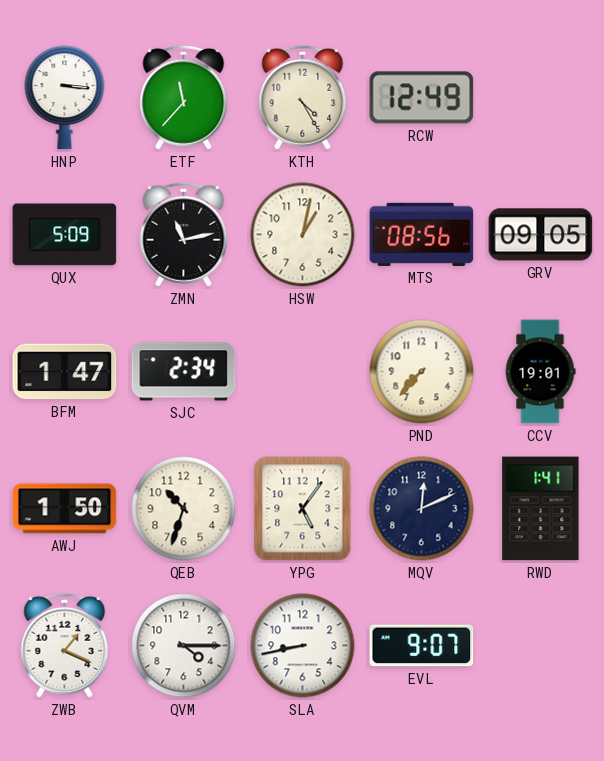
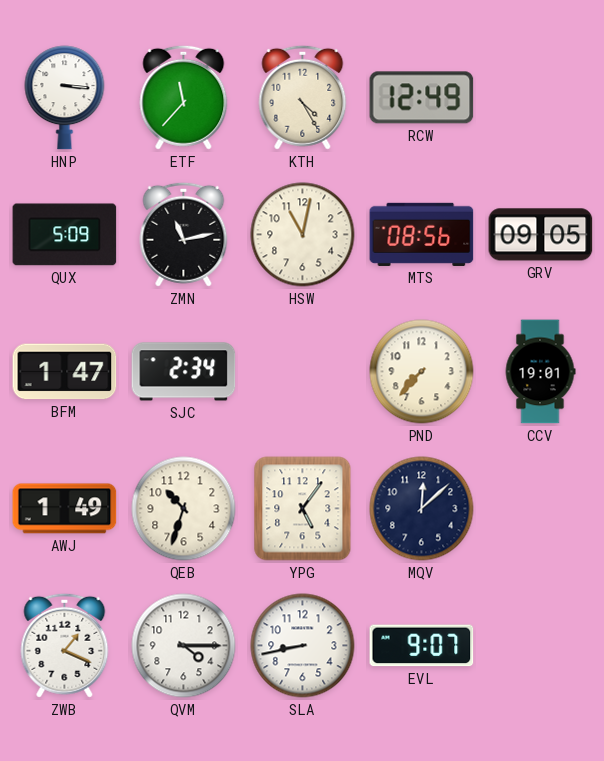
HSW: 1:02 -> 11:02 (303, 235)
AWJ: 1:50 -> 1:49 (65, 509)
MQV: 12:11 -> 12:08 (422, 509)
RWD: 1:41 -> none (541, 509)
